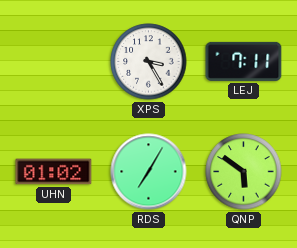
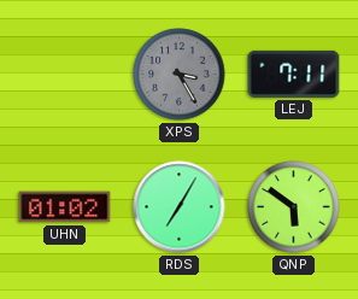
XPS dial: white -> grey (180, 75)
